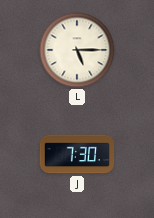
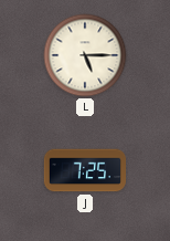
J: 7:30 -> 7:25 (84, 170)
